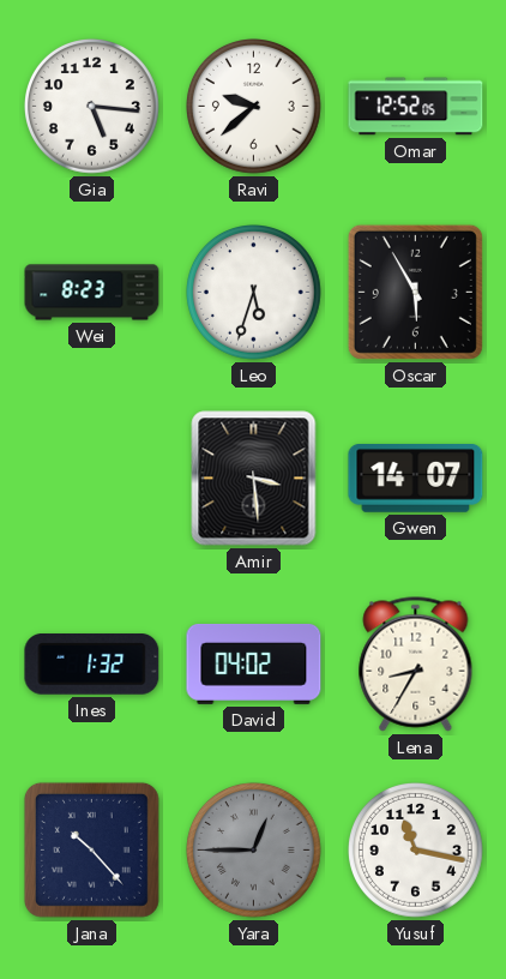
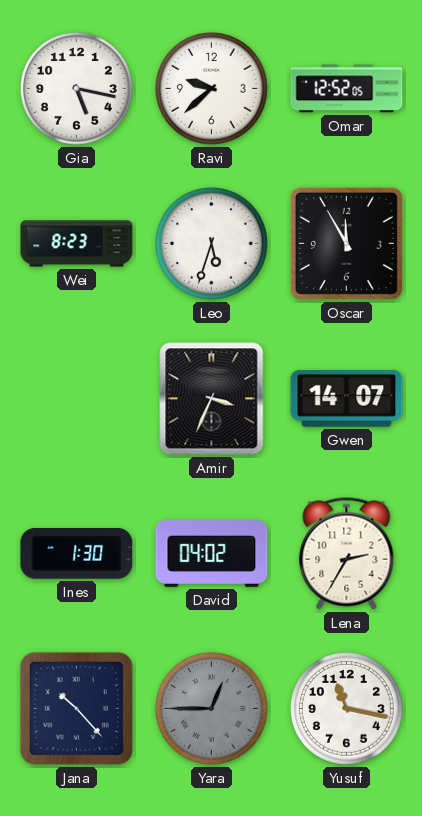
Gia: 5:16 -> 5:17 (77, 89)
Oscar: 5:55 -> 11:55 (346, 243)
Amir: 3:29 -> 3:34 (212, 399)
Ines: 1:32 -> 1:30 (77, 554)
Lena: 8:35 -> 2:35 (347, 554)
